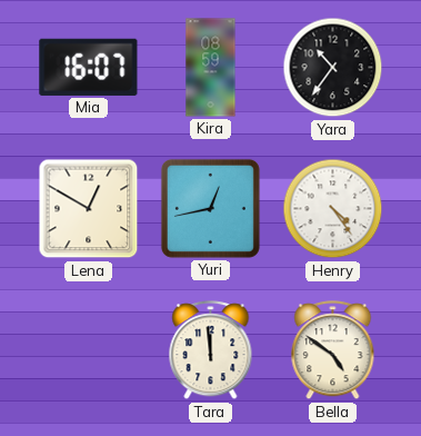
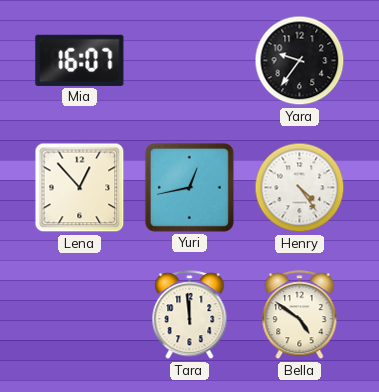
Kira: 08:59 -> none (211, 68)
Yara: 10:36 -> 9:36 (300, 61)
Lena: 12:50 -> 12:53 (80, 188)
